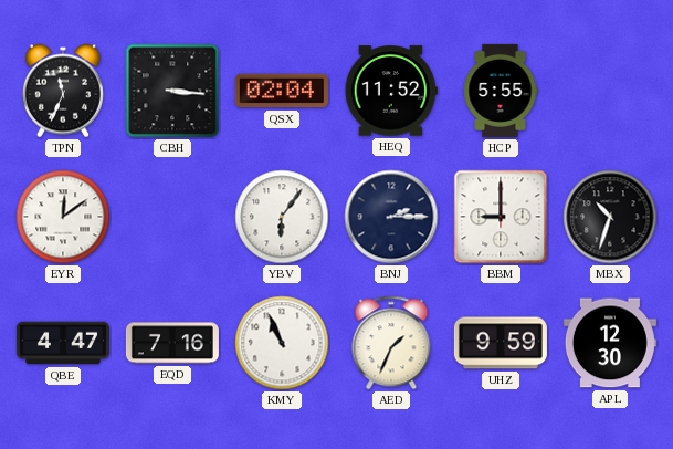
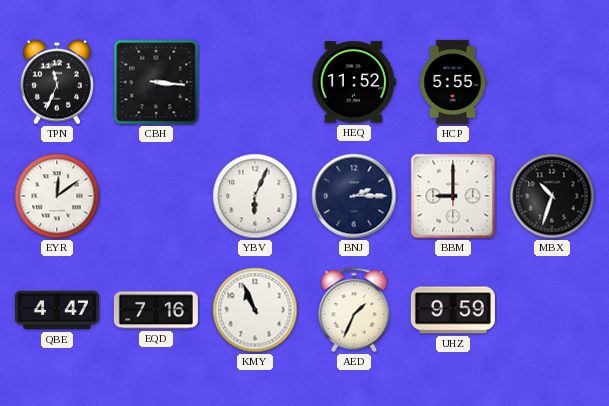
QSX: 02:04 -> none (282, 91)
YBV: 6:06 -> 6:04 (255, 196)
APL: 12:30 -> none (610, 343)
